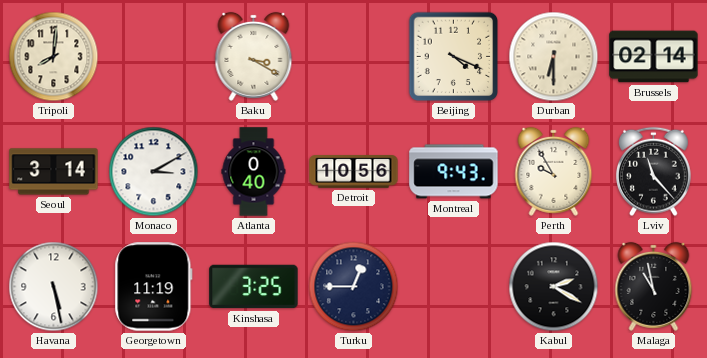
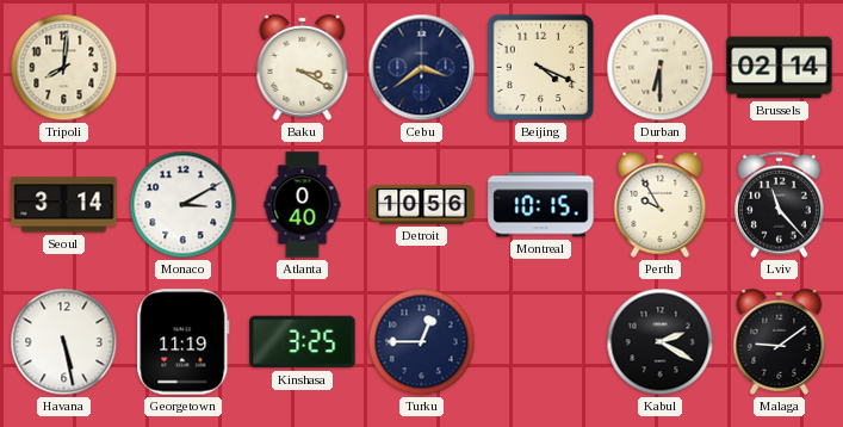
Cebu: none -> 3:39 (422, 68)
Montreal: 9:43 -> 10:15 (541, 205)
Malaga: 10:58 -> 9:09 (780, 341)
